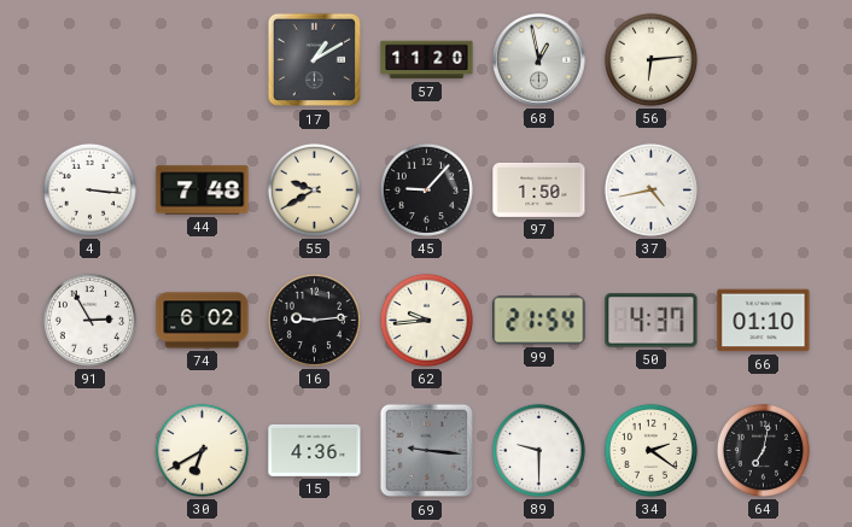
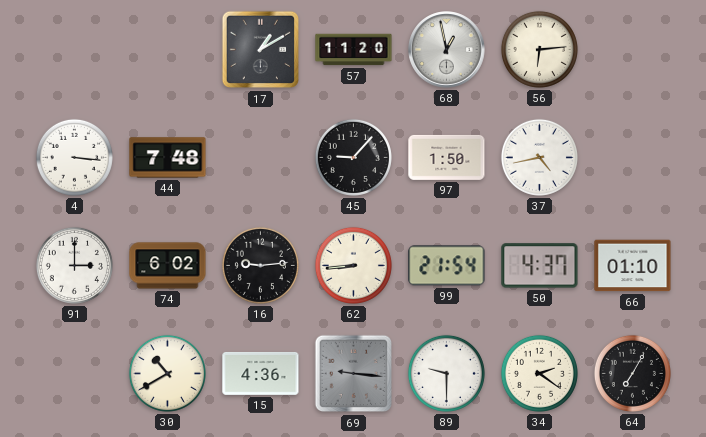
55: 9:40 -> none (314, 189)
91: 2:55 -> 3:00 (74, 265)
62: 9:44 -> 8:44 (353, 265)
30: 6:40 -> 10:40 (167, 373)
64: 7:02 -> 7:05 (632, 373)
